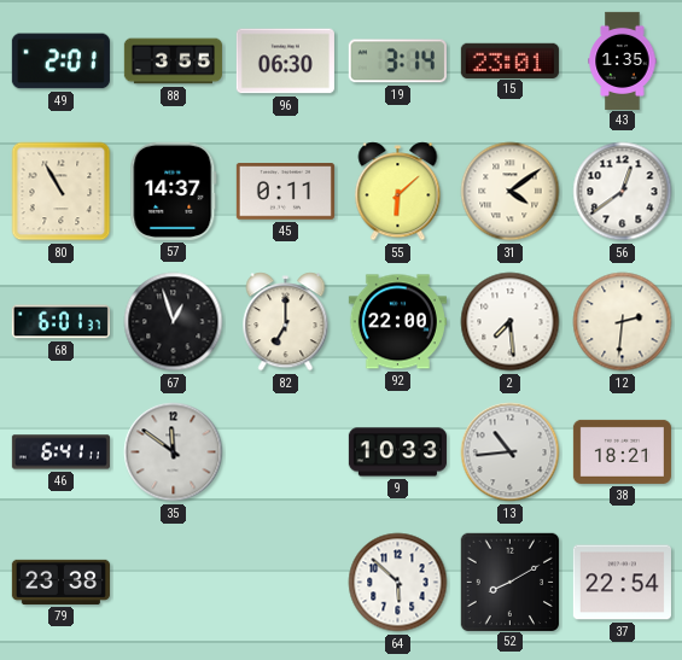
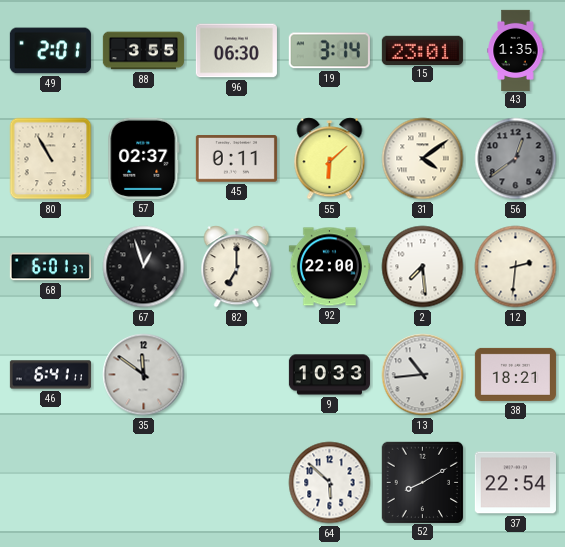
57: 14:37 -> 02:37 (144, 158)
56 dial: white -> grey (516, 159)
79: 23:38 -> none (60, 582)
